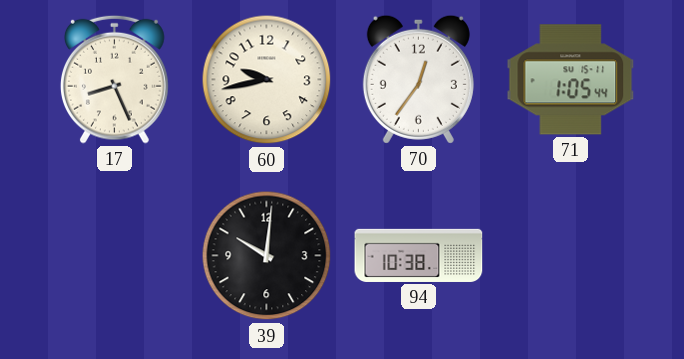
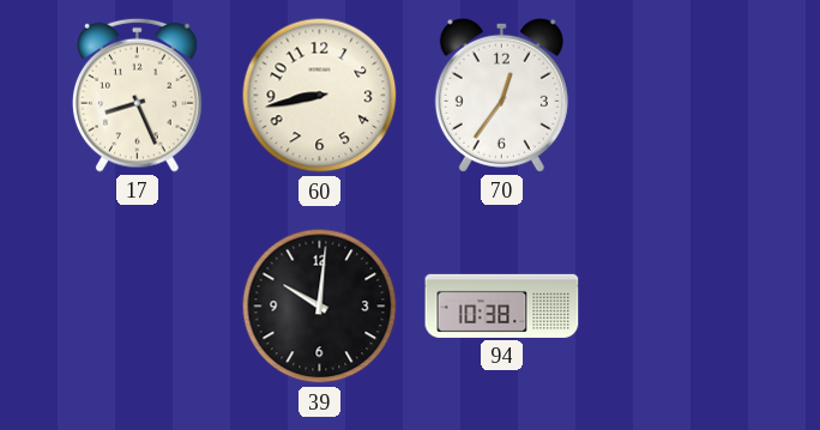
60: 9:43 -> 8:43 (320, 96)
71: 1:05 -> none (571, 80)
